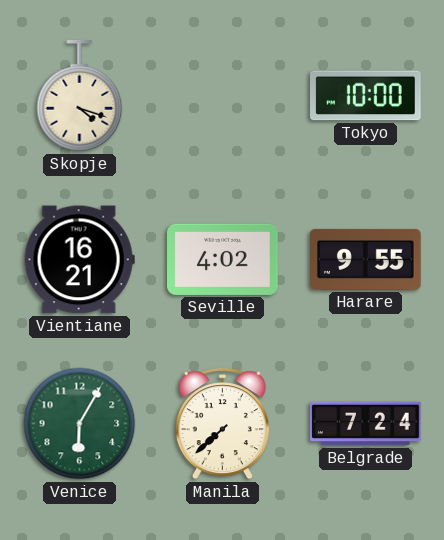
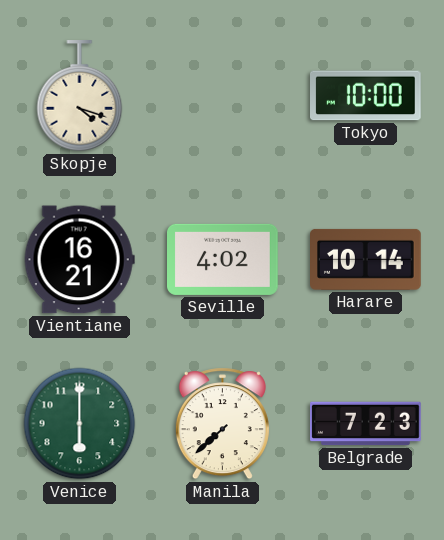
Harare: 9:55 -> 10:14 (366, 259)
Venice: 6:05 -> 6:00 (80, 424)
Belgrade: 7:24 -> 7:23 (366, 424)
